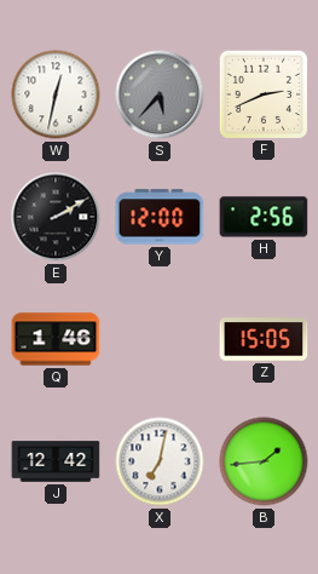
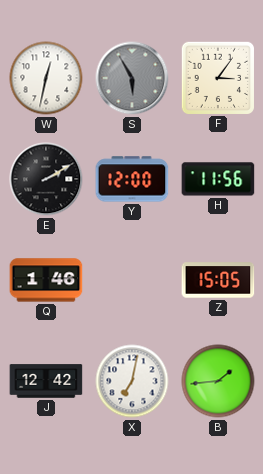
S: 5:37 -> 5:55 (132, 78)
F: 2:41 -> 3:06 (217, 77)
H: 2:56 -> 11:56 (218, 179)
